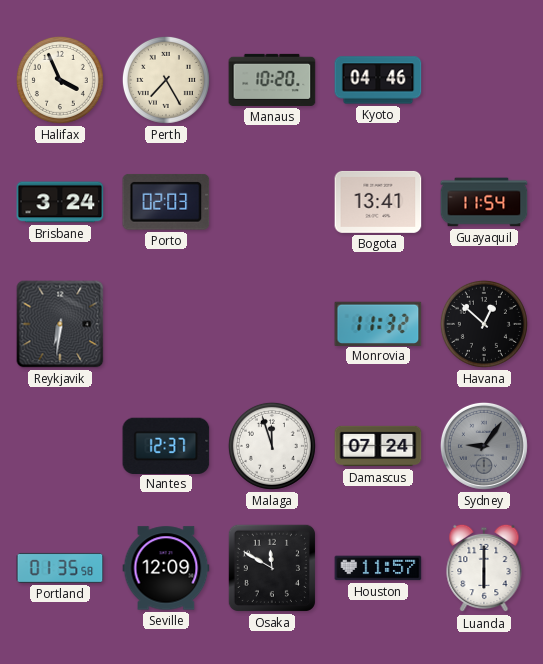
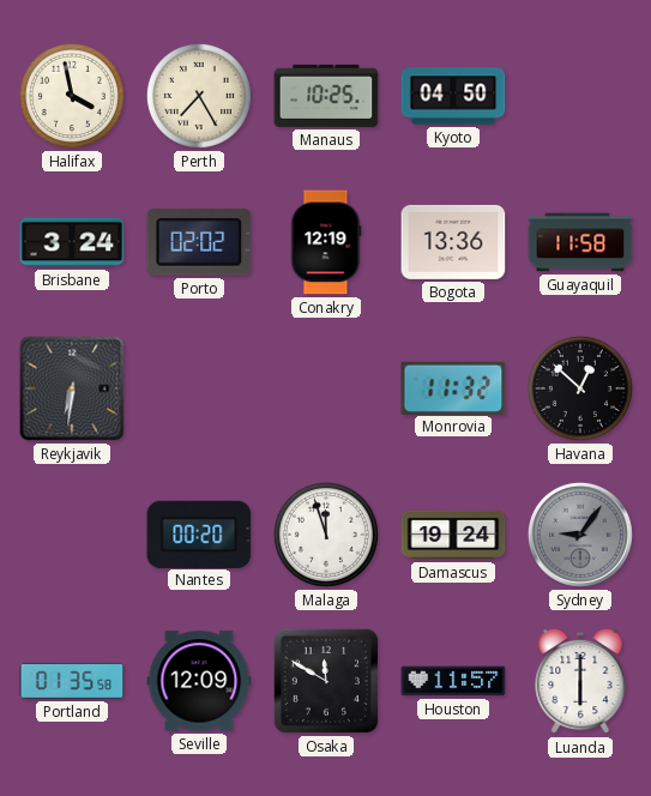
Halifax: 3:56 -> 3:58 (72, 96)
Manaus: 10:20 -> 10:25 (326, 96)
Kyoto: 04:46 -> 04:50 (453, 96)
Porto: 02:03 -> 02:02 (199, 242)
Conakry: none -> 12:19 (326, 242)
Bogota: 13:41 -> 13:36 (453, 242)
Guayaquil: 11:54 -> 11:58 (580, 242)
Nantes: 12:37 -> 00:20 (199, 533)
Damascus: 07:24 -> 19:24 (453, 535)
